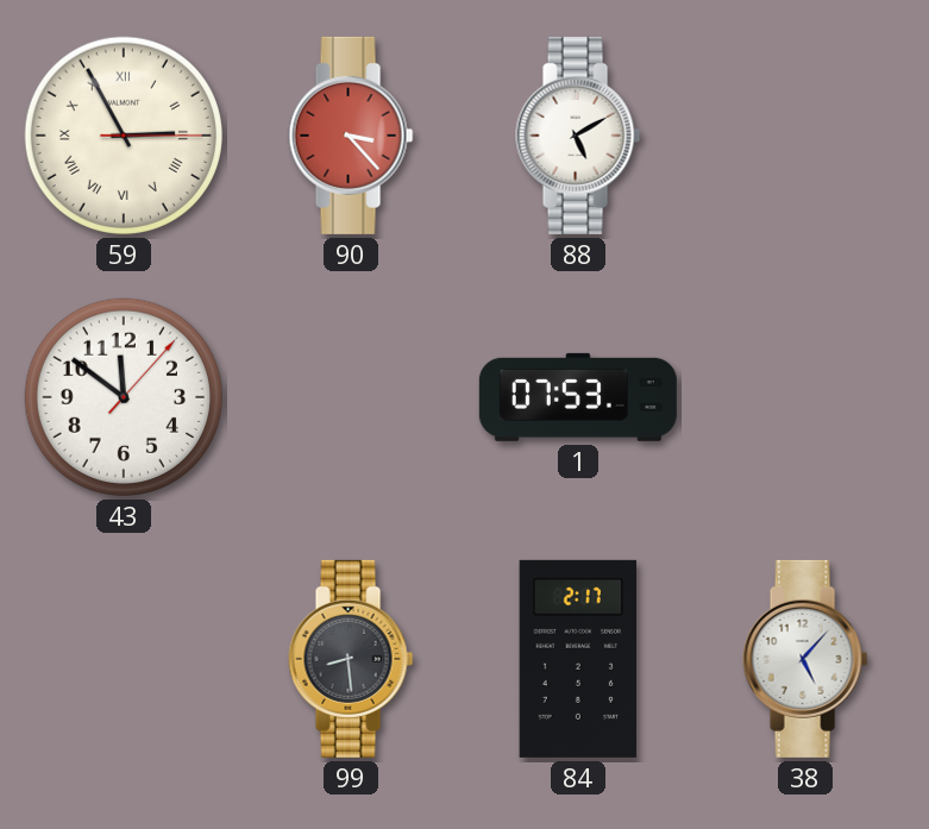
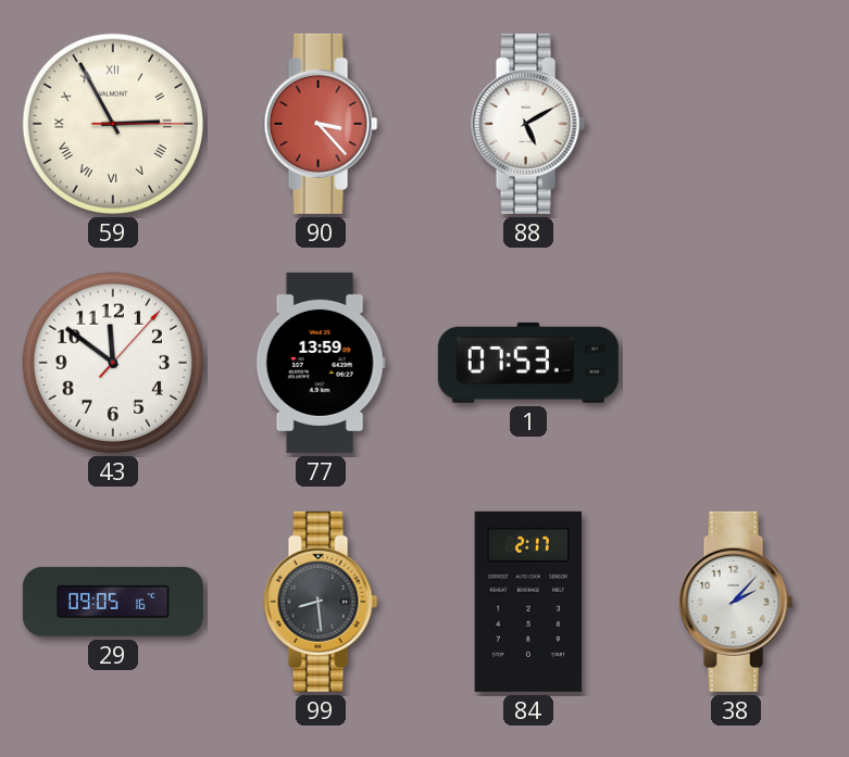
77: none -> 13:59 (321, 363)
29: none -> 09:05 (113, 602)
38: 5:07 -> 2:07 (736, 602)
